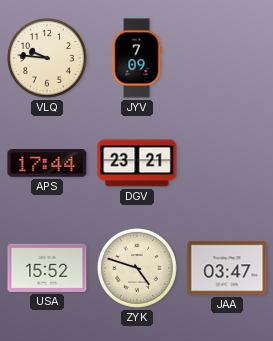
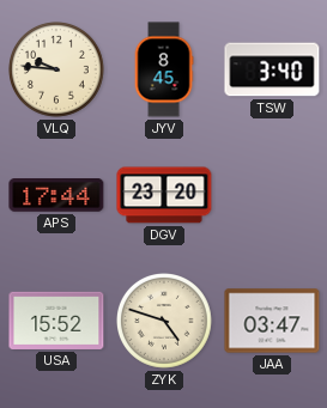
JYV: 7:09 -> 8:45 (164, 69)
TSW: none -> 3:40 (272, 69)
DGV: 23:21 -> 23:20 (164, 195)
